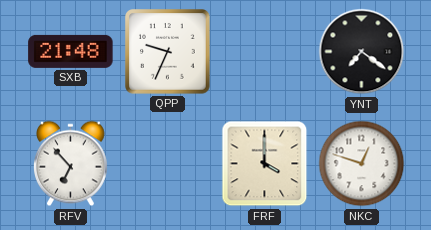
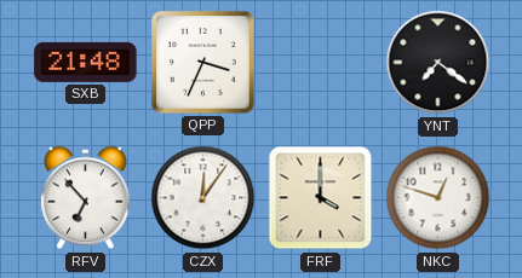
QPP: 9:34 -> 3:34 (203, 63)
CZX: none -> 12:06 (203, 198)
